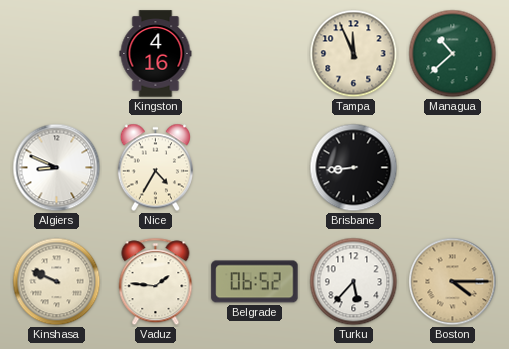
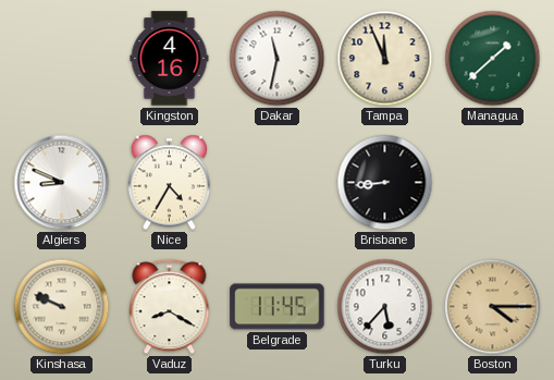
Dakar: none -> 11:32 (278, 59)
Managua: 10:38 -> 1:38 (493, 59)
Vaduz: 1:46 -> 8:20 (170, 307)
Belgrade: 06:52 -> 11:45 (278, 307)
